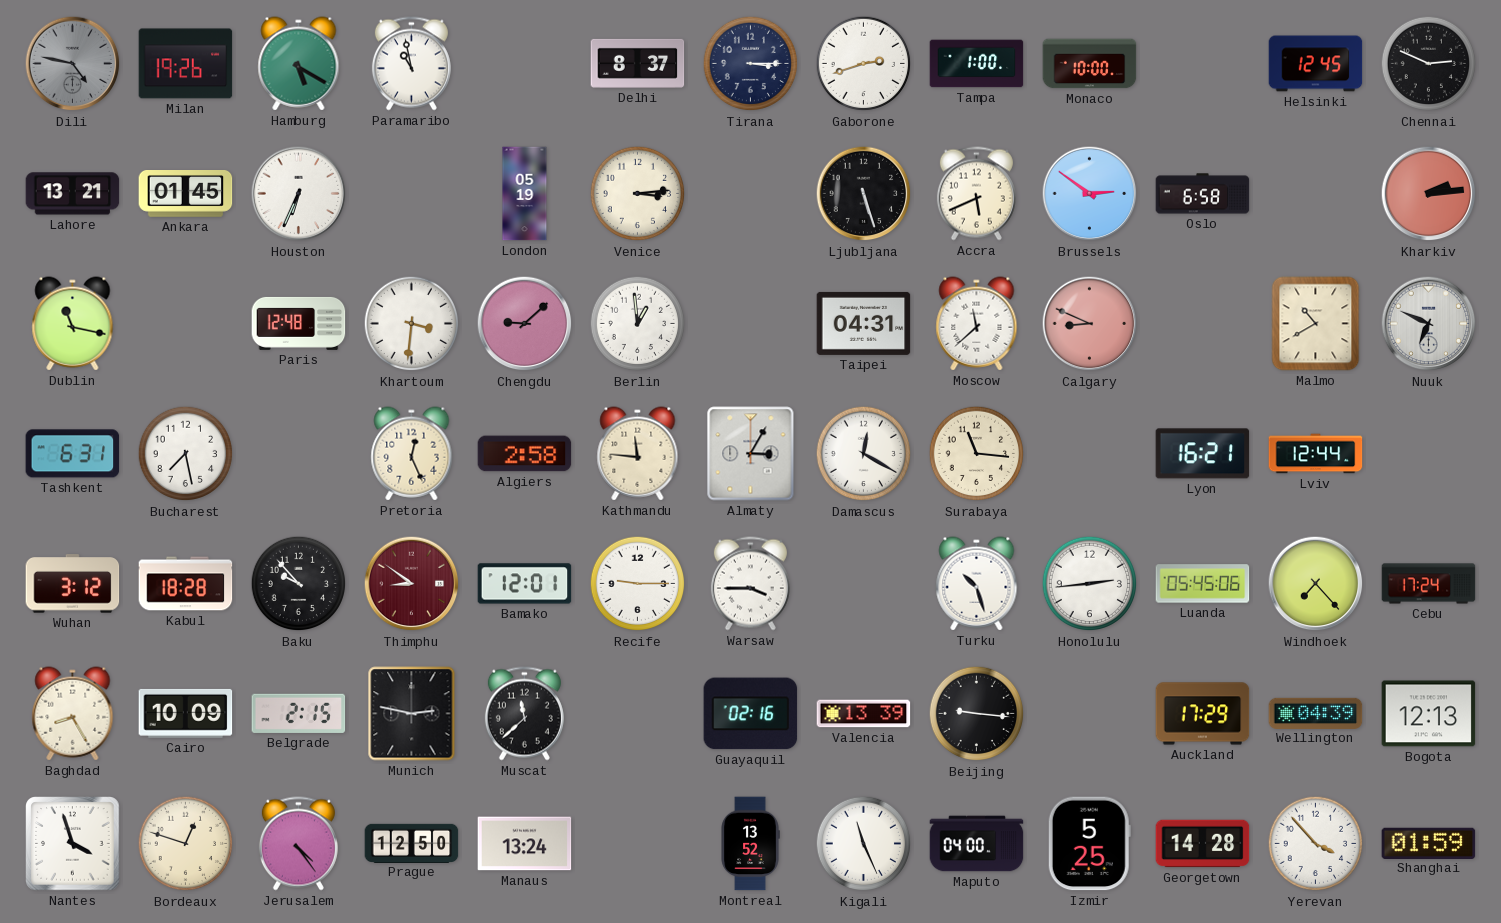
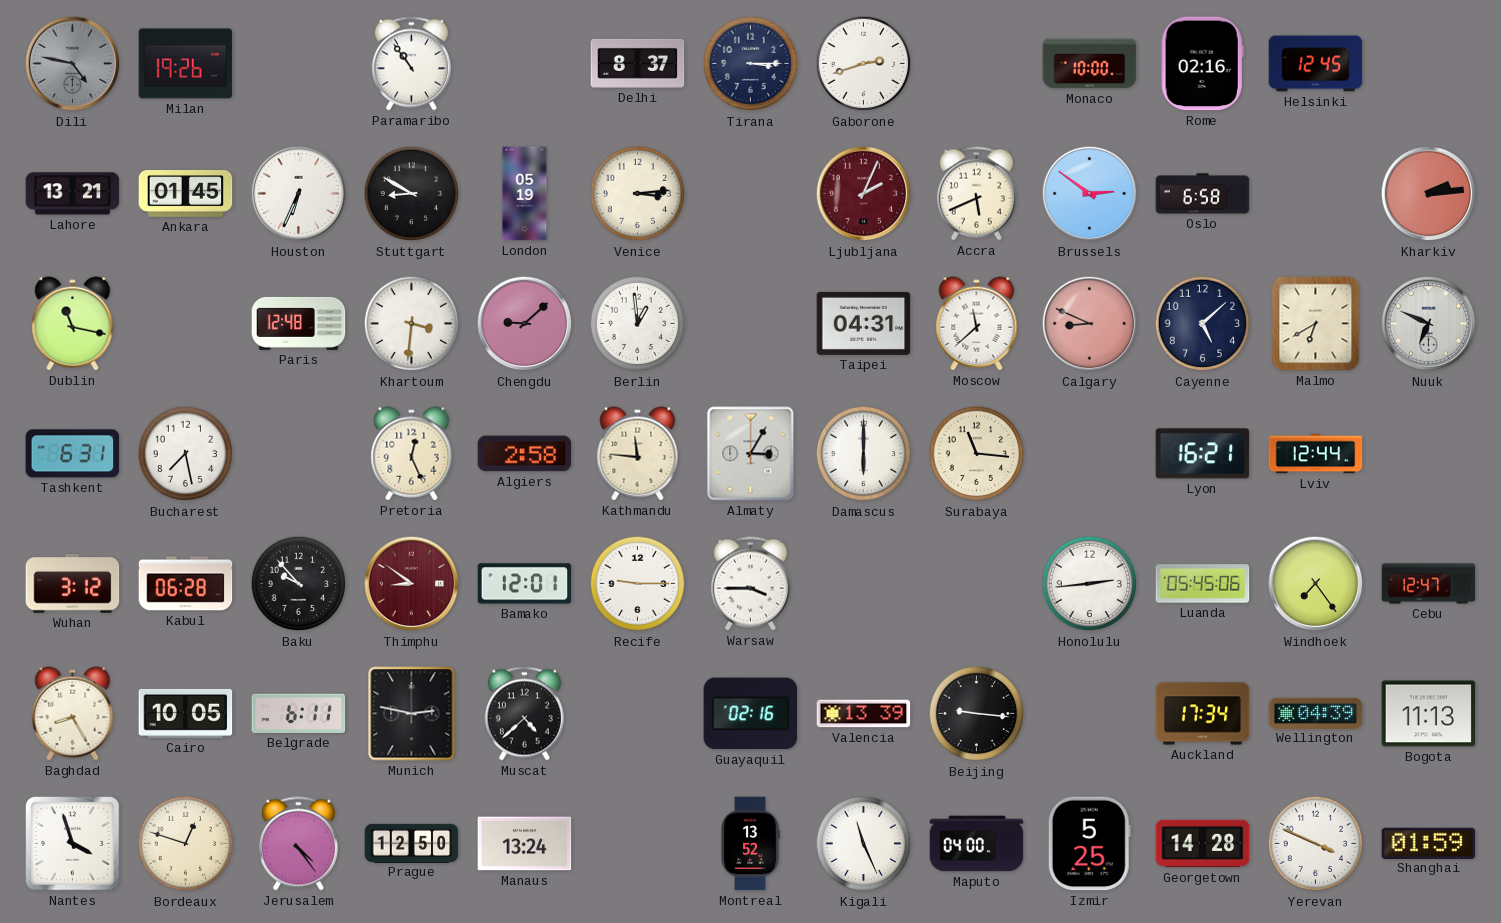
Hamburg: 5:20 -> none (299, 64)
Paramaribo: 10:58 -> 10:54 (411, 64)
Tampa: 1:00 -> none (977, 64)
Rome: none -> 02:16 (1202, 64)
Chennai: 2:49 -> none (1429, 64)
Stuttgart: none -> 8:50 (412, 194)
Ljubljana: 5:27 -> 2:04 (864, 194)
Ljubljana dial: black -> burgundy (864, 194)
Cayenne: none -> 5:08 (1203, 324)
Malmo: 10:40 -> 6:40 (1316, 324)
Damascus: 12:20 -> 6:00 (864, 454)
Kabul: 18:28 -> 06:28 (186, 584)
Turku: 10:27 -> none (977, 584)
Windhoek: 7:23 -> 7:24 (1316, 584)
Cebu: 17:24 -> 12:47 (1429, 584)
Cairo: 10:09 -> 10:05 (186, 713)
Belgrade: 2:15 -> 6:11 (299, 713)
Muscat: 11:38 -> 4:38 (524, 714)
Auckland: 17:29 -> 17:34 (1203, 714)
Bogota: 12:13 -> 11:13 (1429, 714)
Yerevan: 3:53 -> 3:49 (1316, 844)
